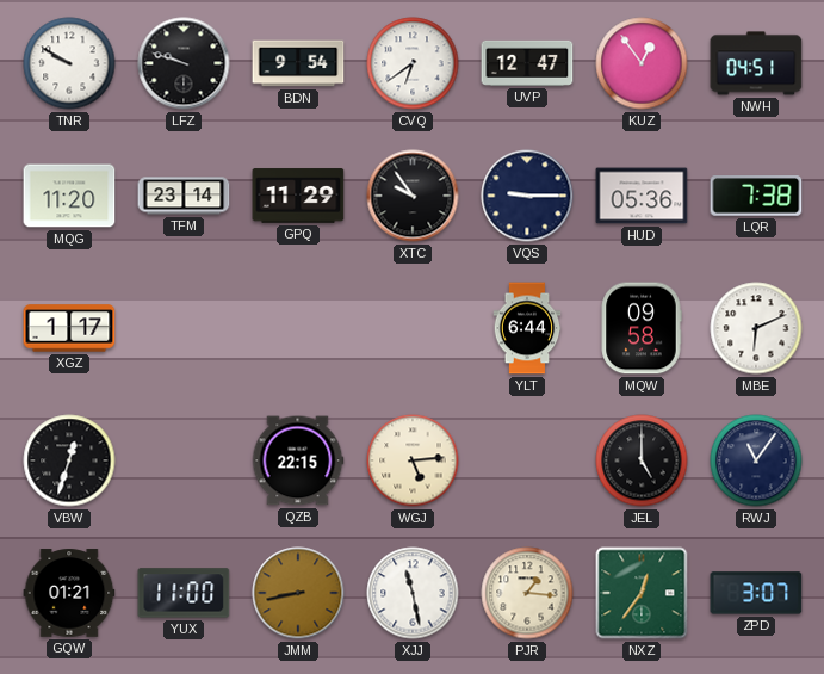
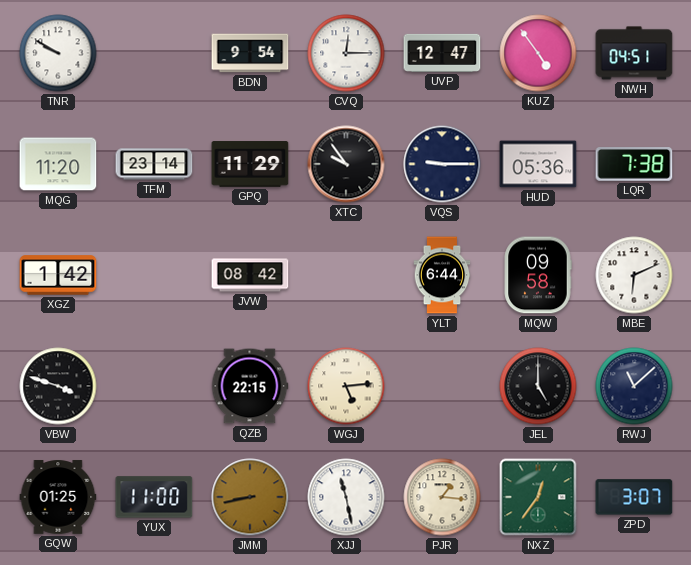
LFZ: 9:48 -> none (184, 63)
CVQ: 6:39 -> 12:15 (346, 53)
KUZ: 12:54 -> 4:54 (538, 53)
XGZ: 1:17 -> 1:42 (58, 275)
JVW: none -> 08:42 (250, 275)
VBW: 12:33 -> 3:48 (58, 386)
RWJ: 11:06 -> 11:08 (634, 386)
GQW: 01:21 -> 01:25 (58, 497)
